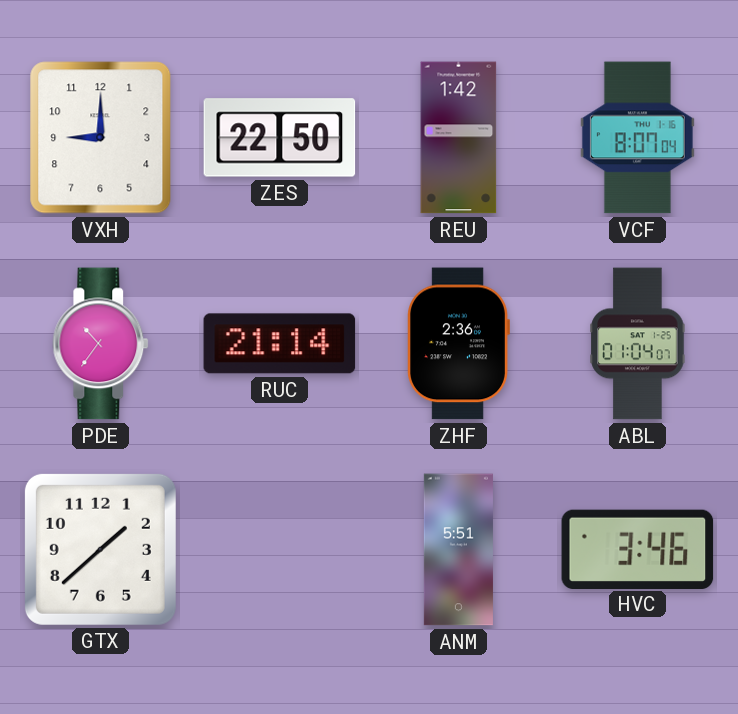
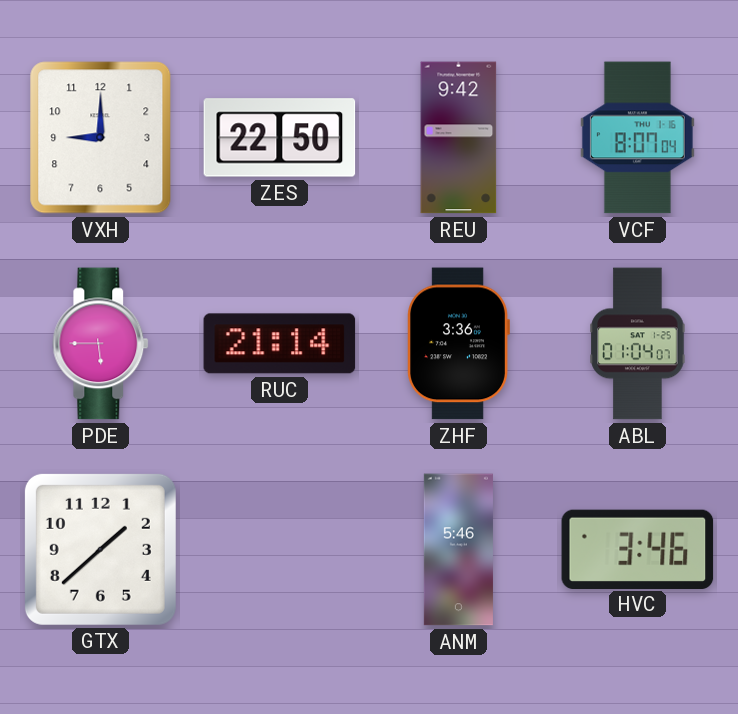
REU: 1:42 -> 9:42 (459, 138)
PDE: 10:36 -> 5:45 (101, 344)
ZHF: 2:36 -> 3:36 (458, 344)
ANM: 5:51 -> 5:46 (458, 550)
